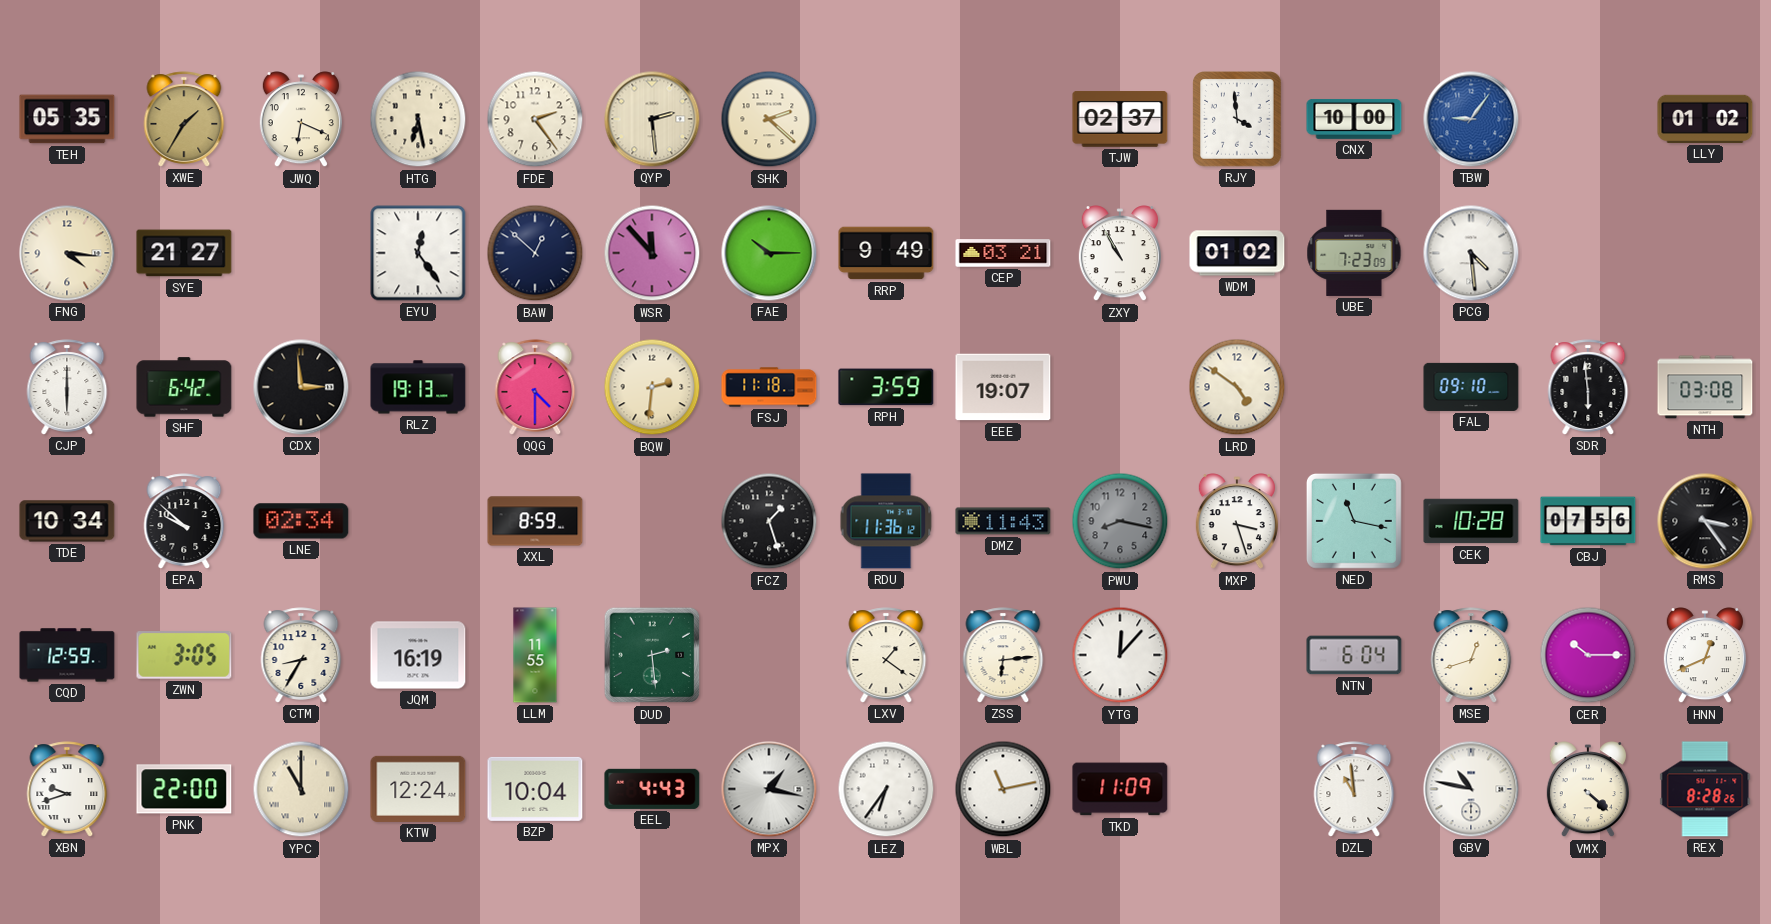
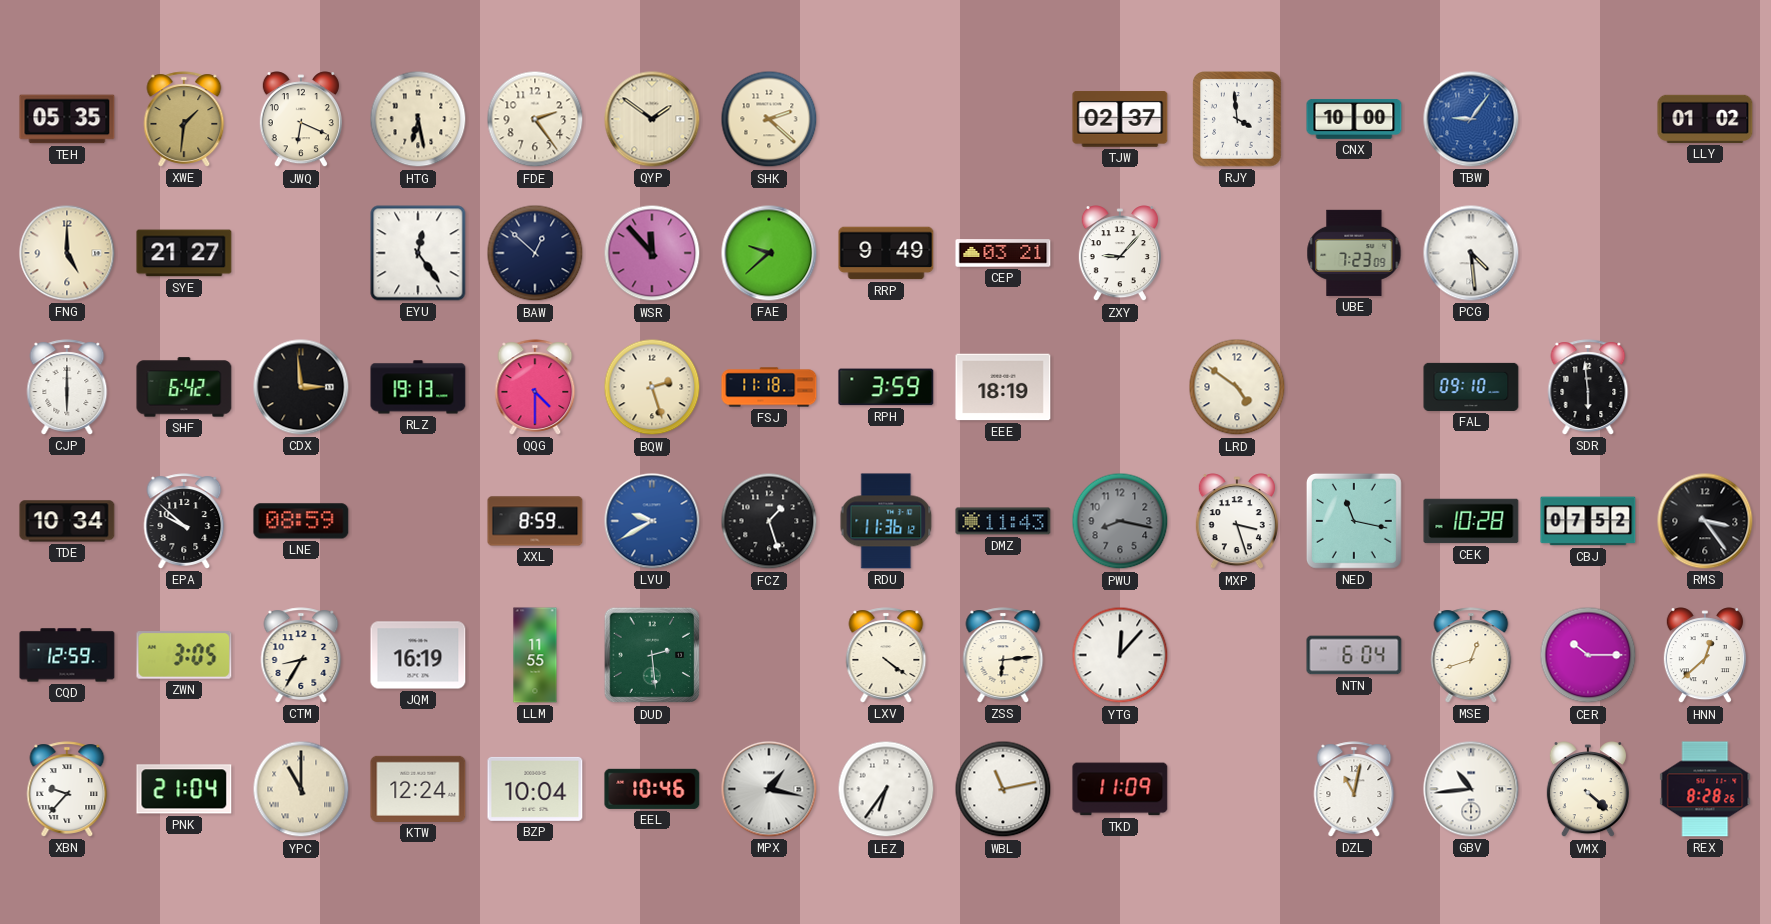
XWE: 1:35 -> 1:31 (184, 119)
QYP: 2:29 -> 1:51 (652, 119)
FNG: 4:16 -> 5:00 (67, 253)
FAE: 10:15 -> 9:38 (769, 253)
ZXY: 10:55 -> 9:07 (1120, 254)
WDM: 01:02 -> none (1237, 253)
BQW: 2:31 -> 2:27 (652, 387)
EEE: 19:07 -> 18:19 (1003, 387)
NTH: 03:08 -> none (1705, 387)
LNE: 02:34 -> 08:59 (301, 521)
LVU: none -> 9:40 (652, 521)
CBJ: 07:56 -> 07:52 (1588, 521)
LXV: 1:21 -> 4:21 (886, 655)
HNN: 12:41 -> 12:38 (1705, 656)
XBN: 9:42 -> 9:37 (67, 789)
PNK: 22:00 -> 21:04 (184, 789)
EEL: 4:43 -> 10:46 (652, 789)
DZL: 10:59 -> 11:02 (1354, 789)
GBV: 10:47 -> 10:44 (1471, 789)
